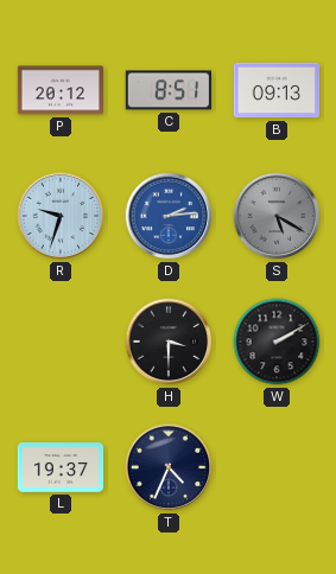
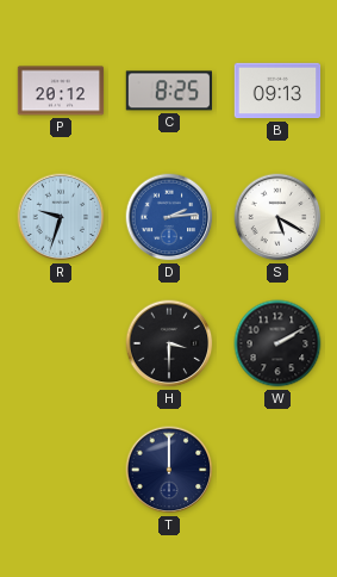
C: 8:51 -> 8:25 (168, 91)
S dial: grey -> white (277, 217)
L: 19:37 -> none (61, 468)
T: 4:34 -> 12:00 (169, 470)
